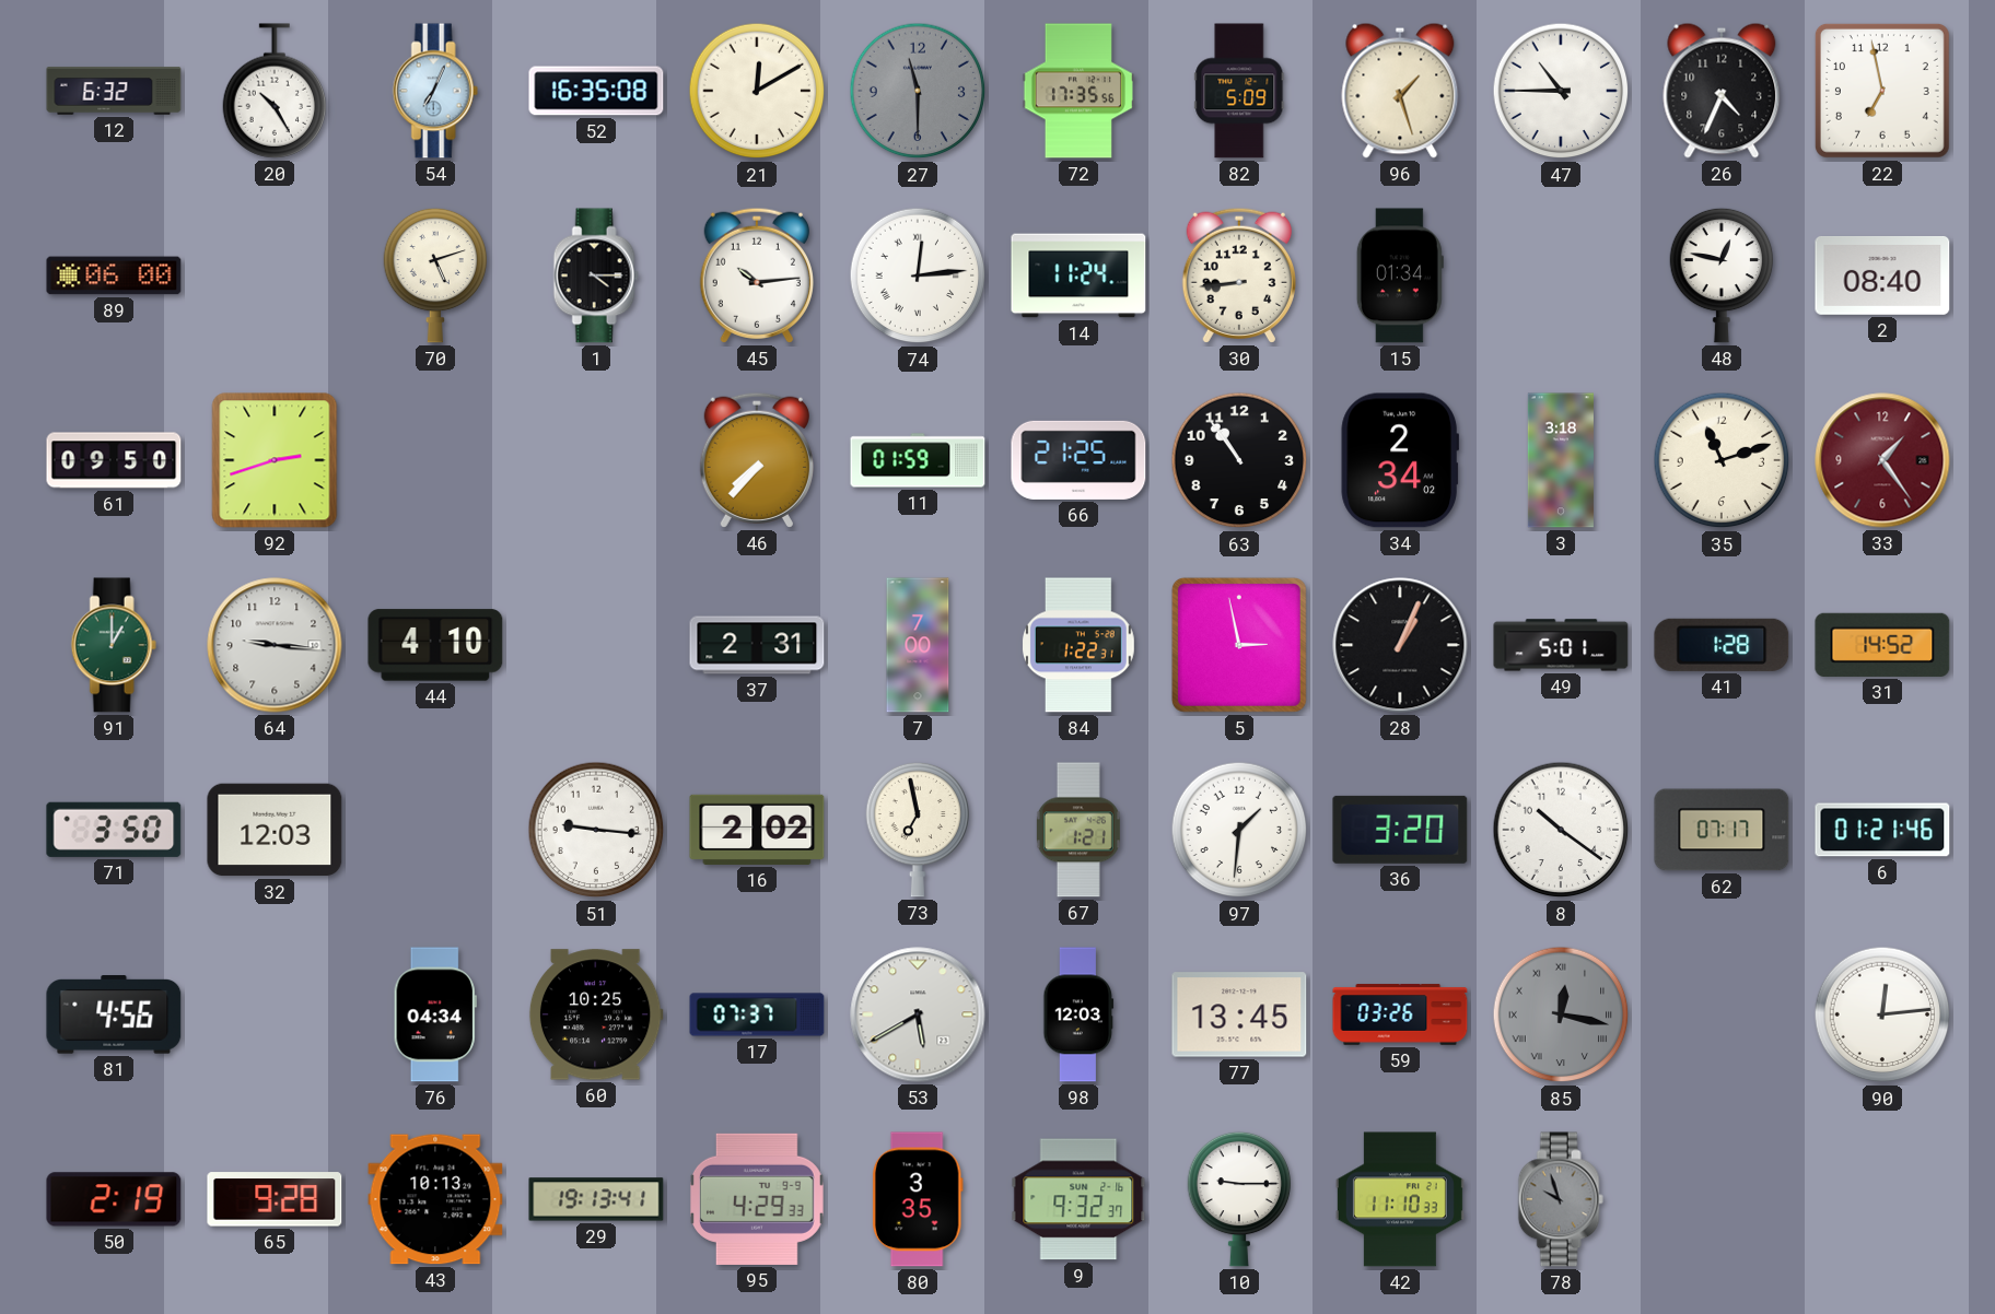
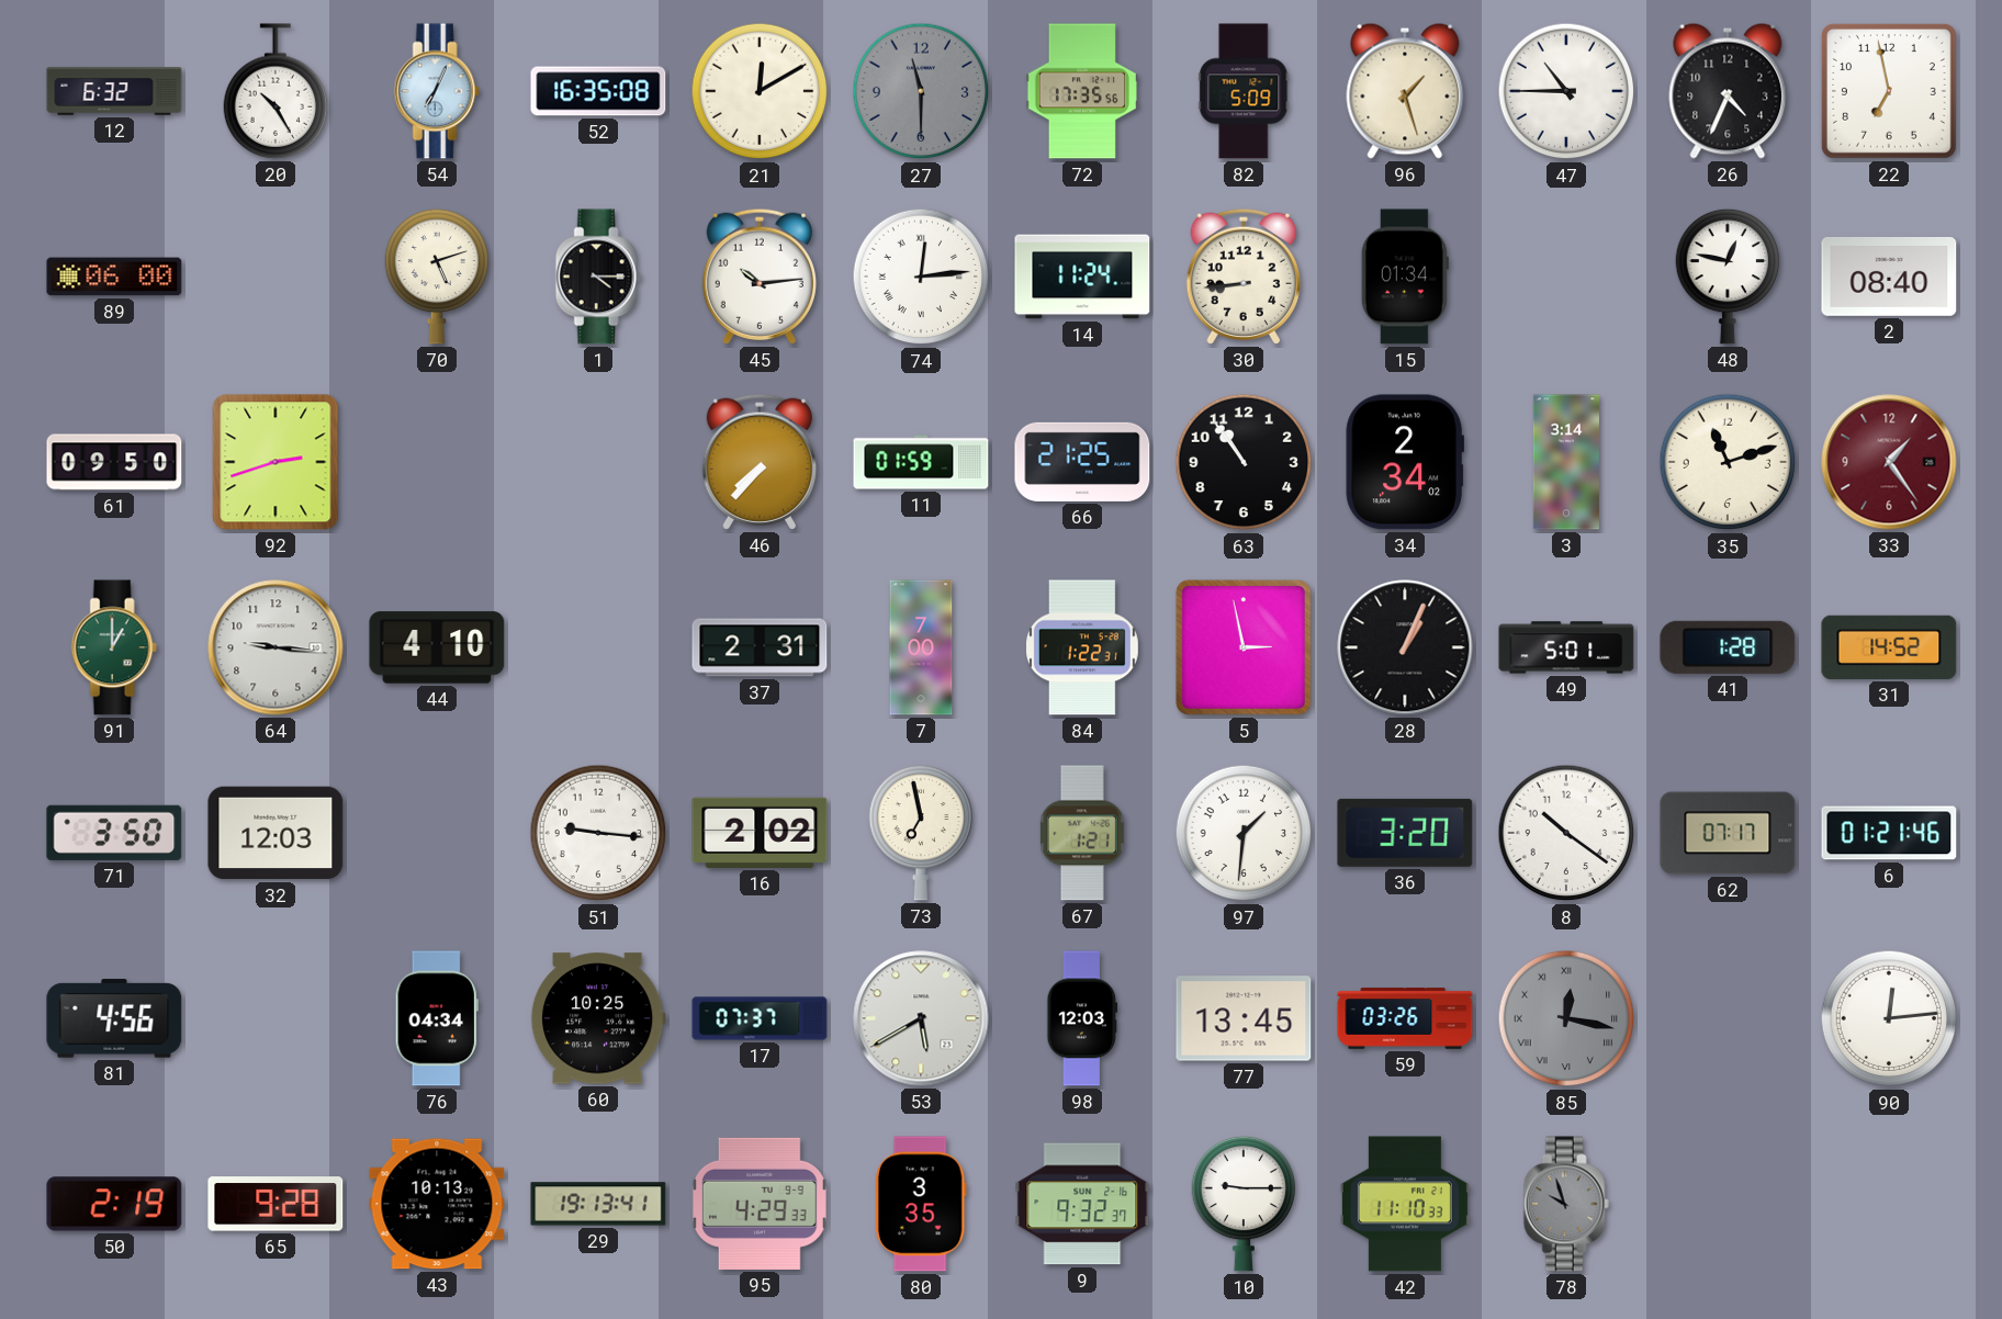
3: 3:18 -> 3:14 (1566, 462)
